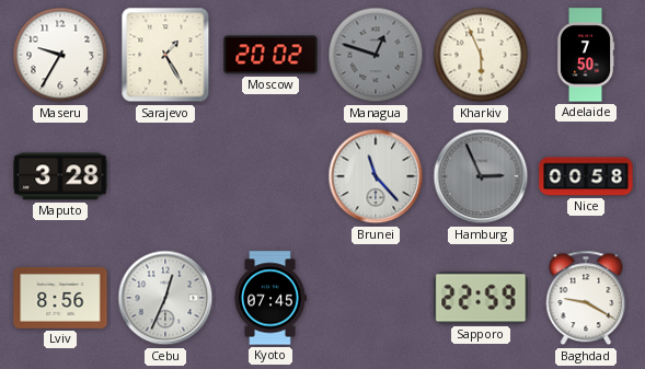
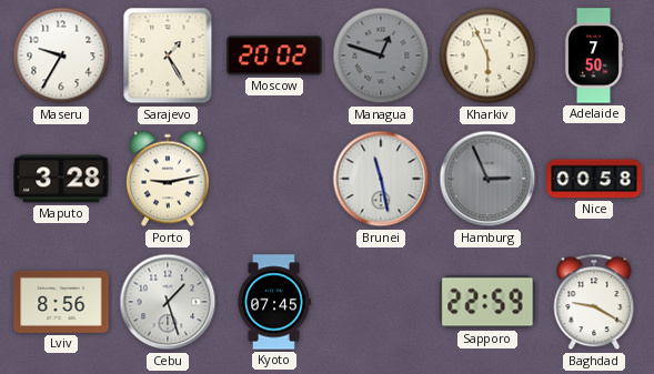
Porto: none -> 9:13 (168, 179)
Brunei: 11:23 -> 11:28 (381, 179)
Cebu: 12:34 -> 1:27 (168, 302)
